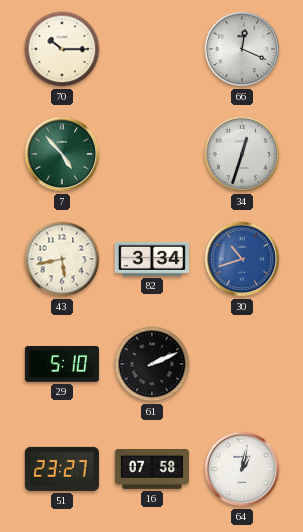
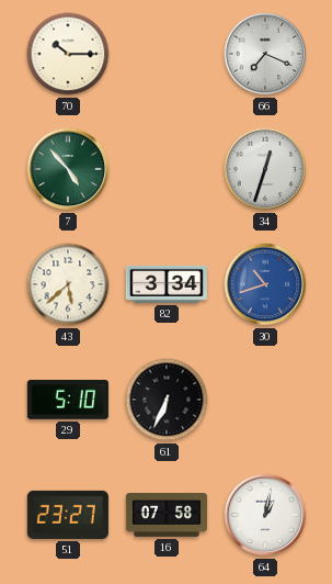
66: 12:19 -> 7:19 (265, 54)
43: 5:43 -> 5:38 (68, 284)
61: 2:11 -> 6:34 (167, 400)
